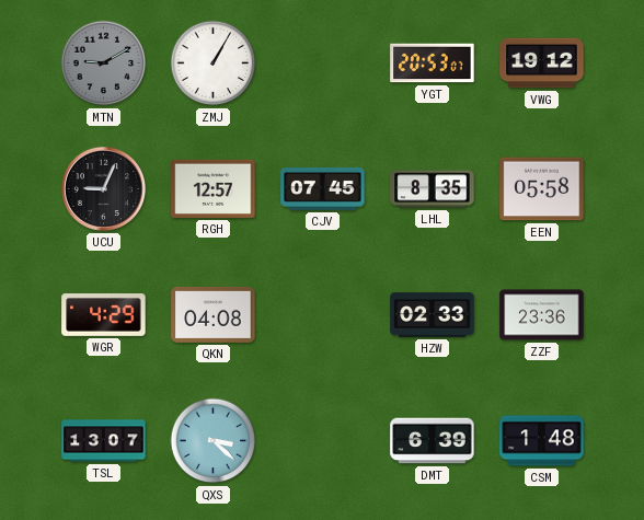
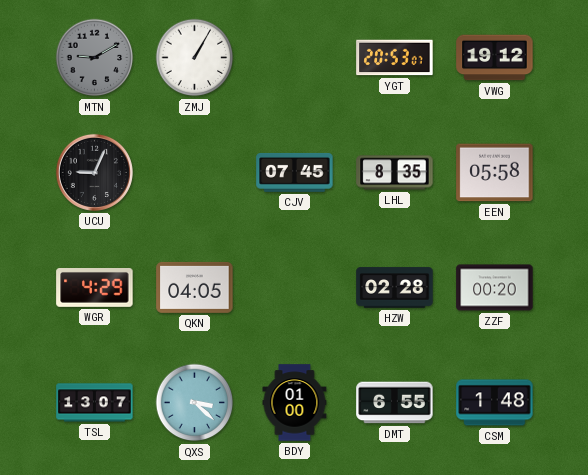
RGH: 12:57 -> none (214, 188)
QKN: 04:08 -> 04:05 (195, 287)
HZW: 02:33 -> 02:28 (395, 288)
ZZF: 23:36 -> 00:20 (495, 288)
BDY: none -> 01:00 (295, 403)
DMT: 6:39 -> 6:55 (395, 403)
